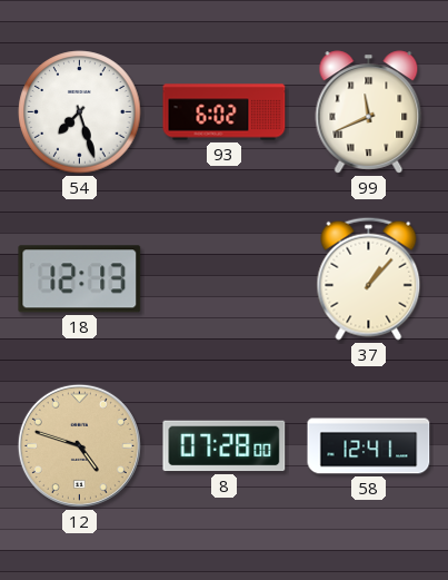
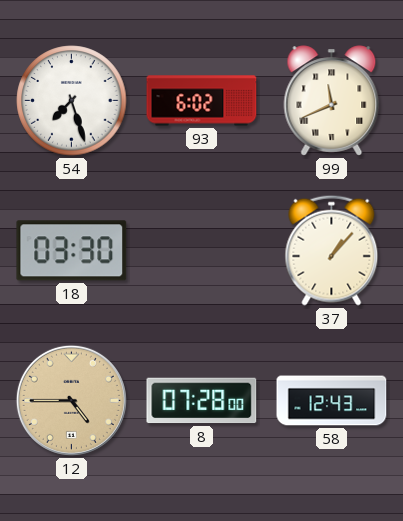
18: 12:13 -> 03:30 (72, 251)
12: 4:48 -> 4:45 (71, 400)
58: 12:41 -> 12:43 (332, 401)
